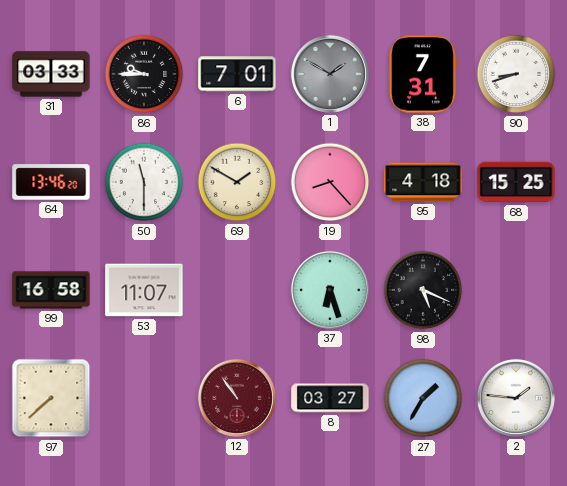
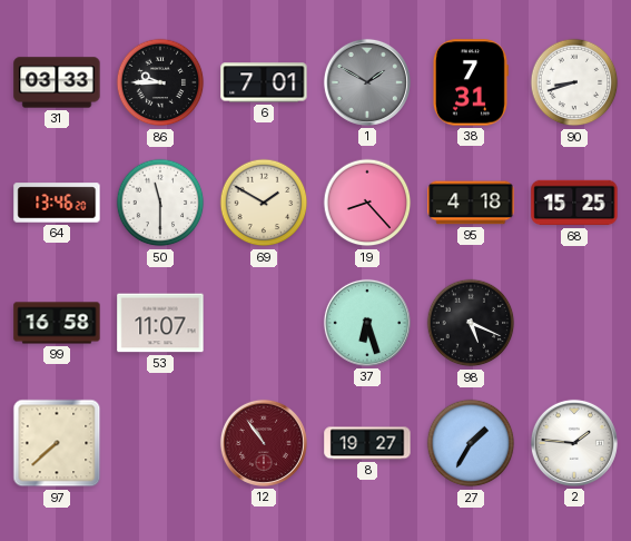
8: 03:27 -> 19:27 (367, 443)
